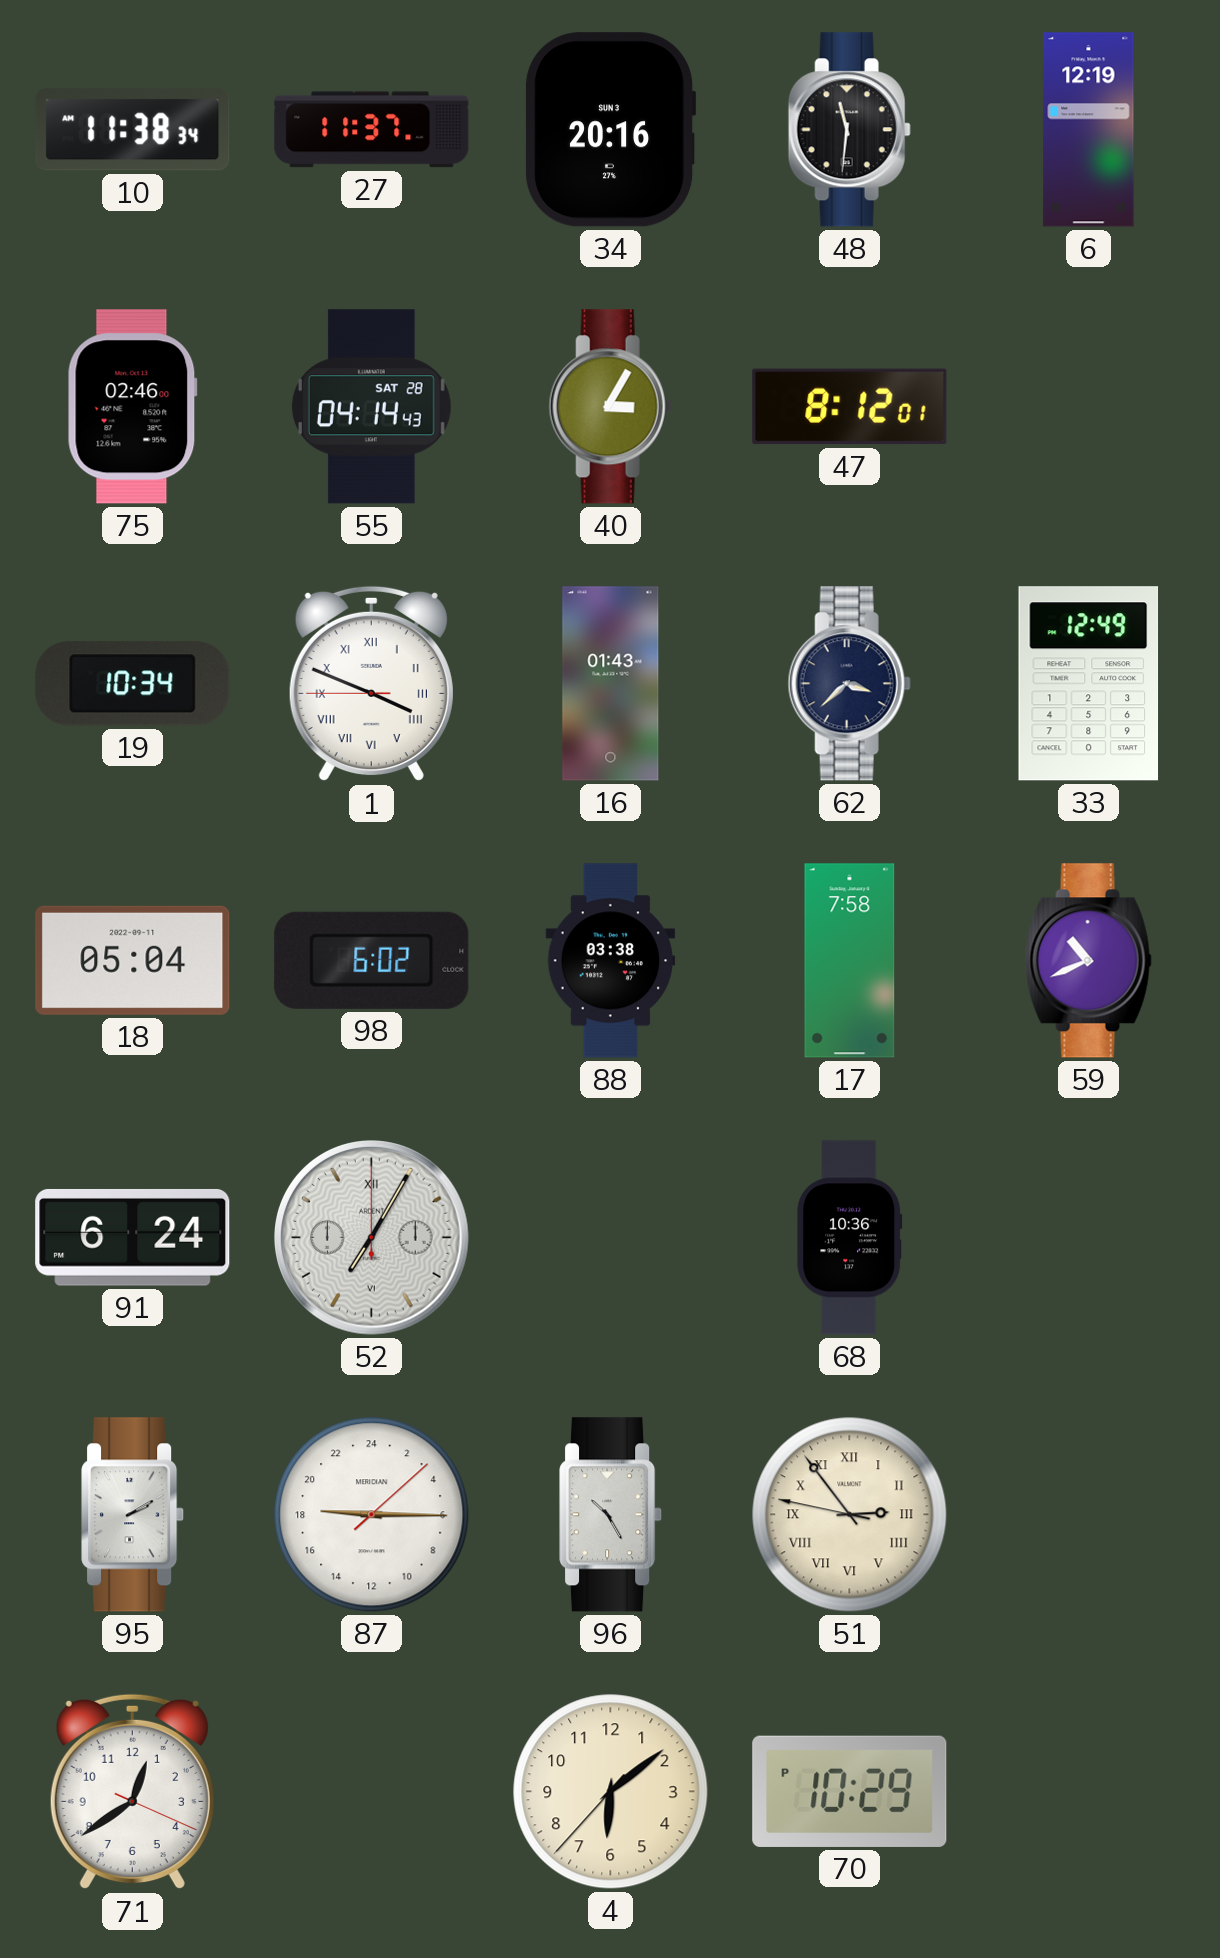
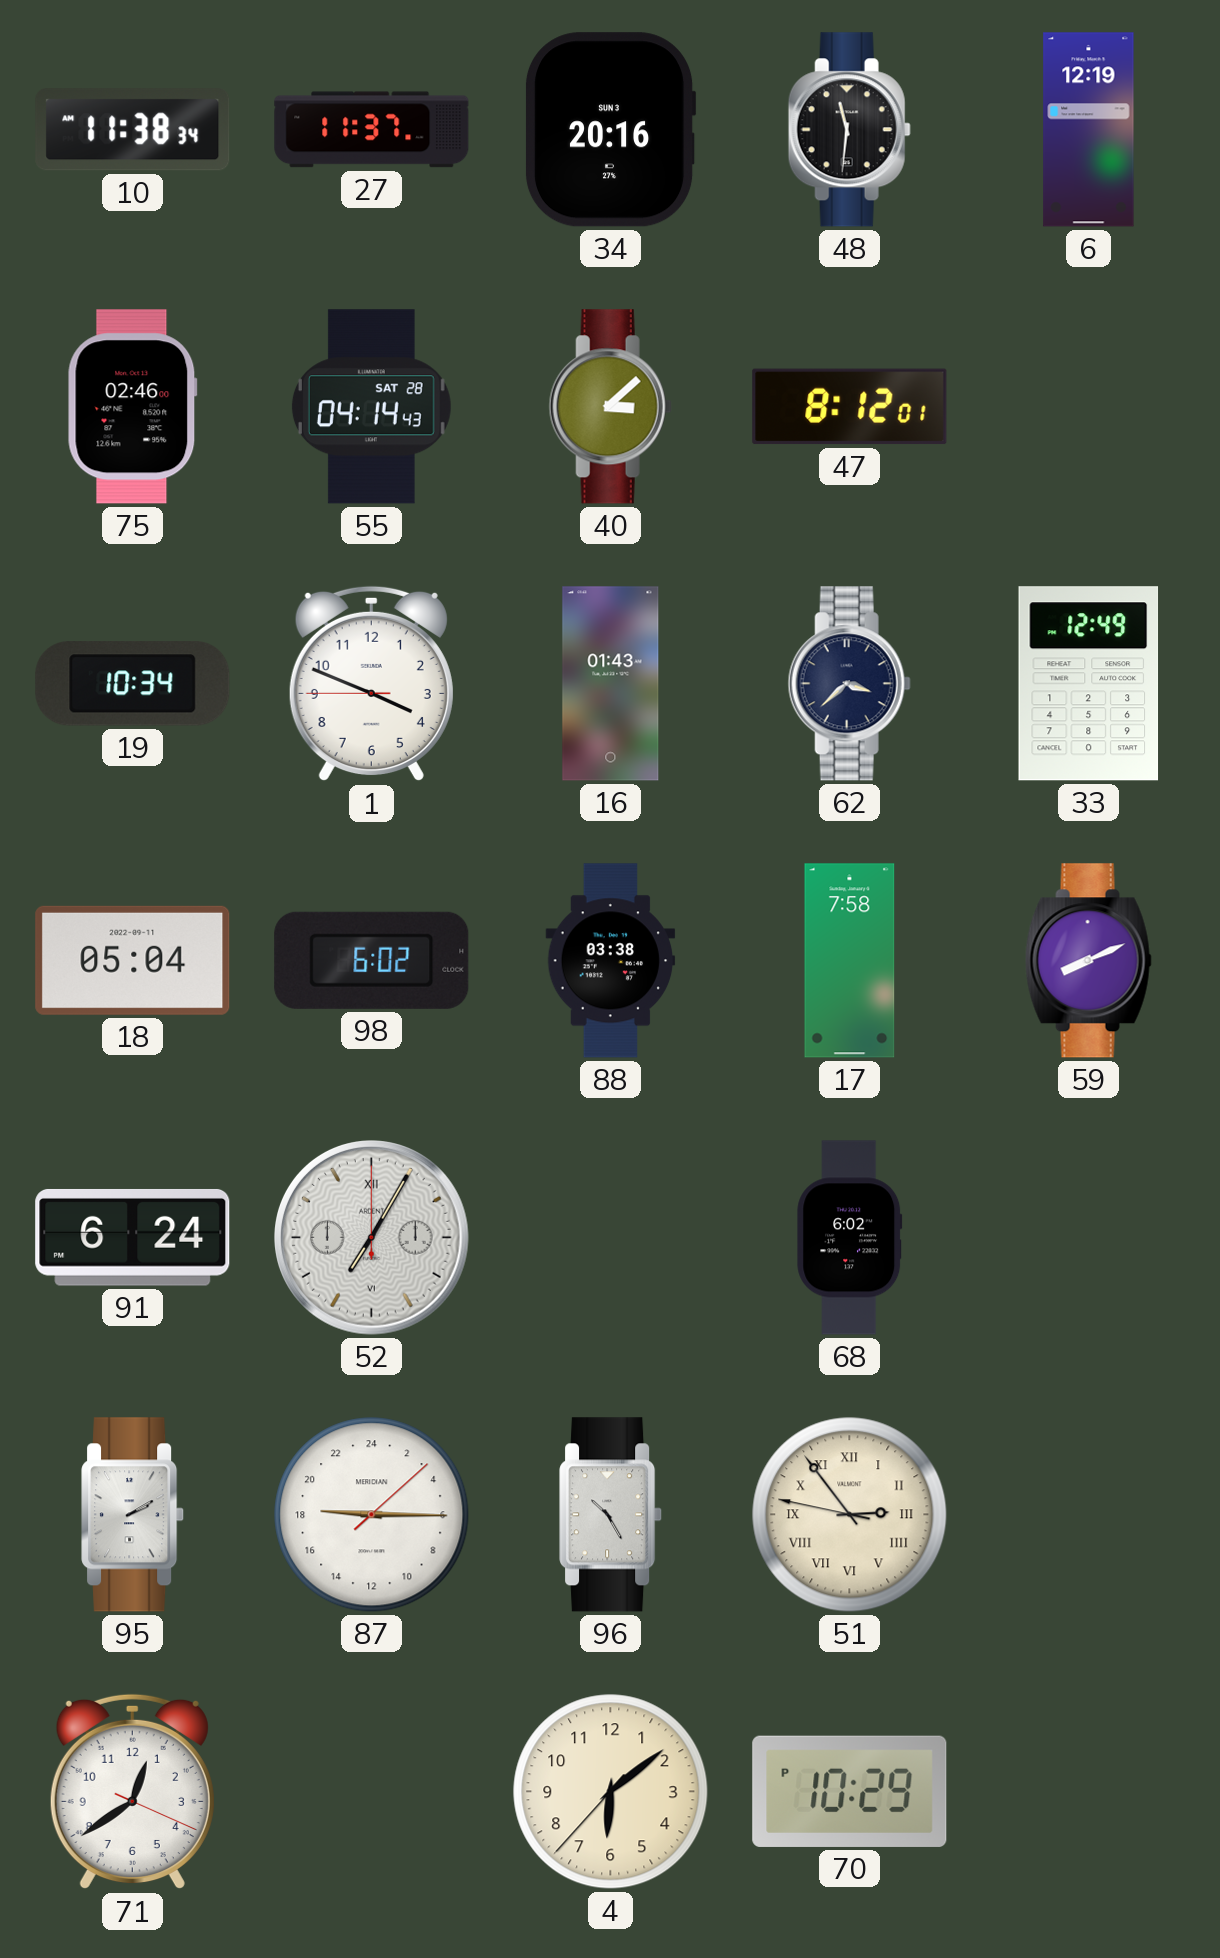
40: 3:05 -> 3:08 (610, 407)
1 numerals: Roman -> Arabic (371, 684)
59: 10:41 -> 8:11 (1088, 961)
68: 10:36 -> 6:02 (850, 1238)
